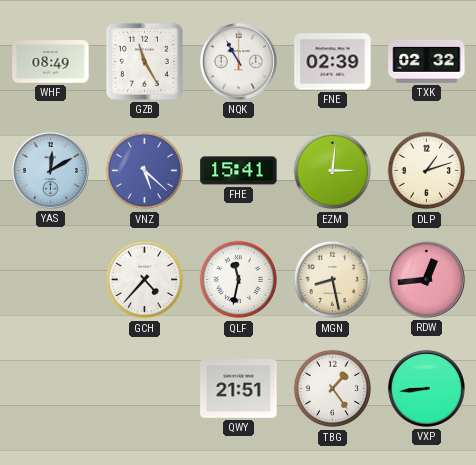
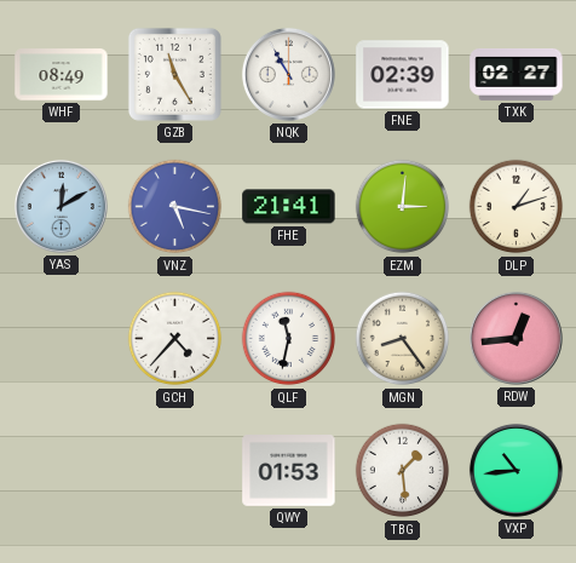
TXK: 02:32 -> 02:27 (517, 74)
VNZ: 5:22 -> 5:17 (175, 207)
FHE: 15:41 -> 21:41 (289, 207)
MGN: 8:28 -> 8:24 (403, 339)
QWY: 21:51 -> 01:53 (289, 471)
TBG: 1:24 -> 1:29 (403, 471)
VXP: 8:44 -> 10:44 (515, 470)
